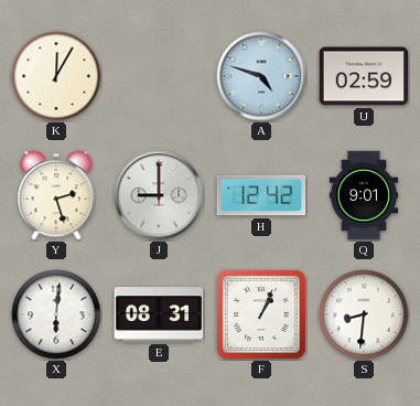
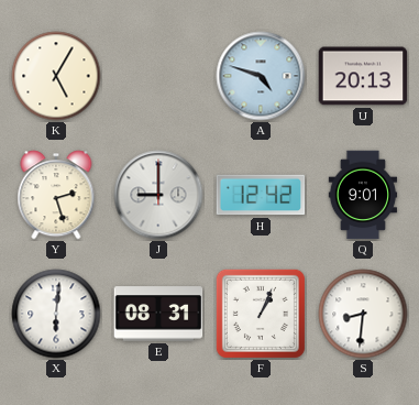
K: 12:05 -> 5:05 (56, 76)
U: 02:59 -> 20:13 (363, 76)
